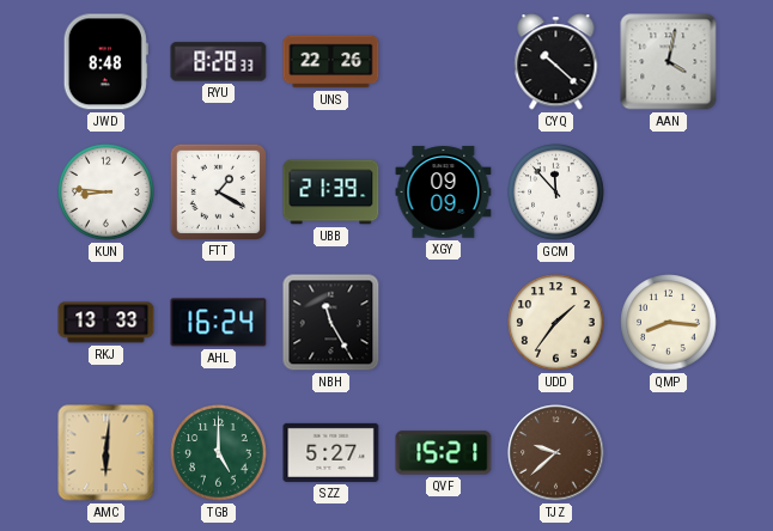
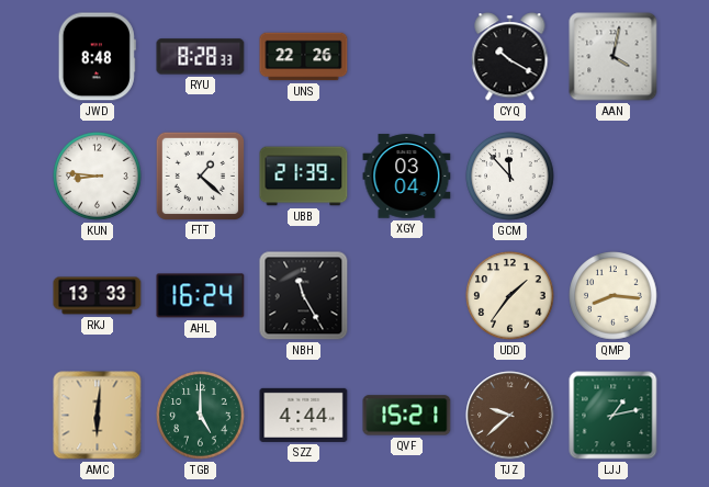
CYQ: 10:22 -> 10:20 (510, 57)
FTT: 1:20 -> 1:22 (200, 175)
XGY: 09:09 -> 03:04 (407, 177)
SZZ: 5:27 -> 4:44 (304, 415)
LJJ: none -> 1:13 (614, 416)
